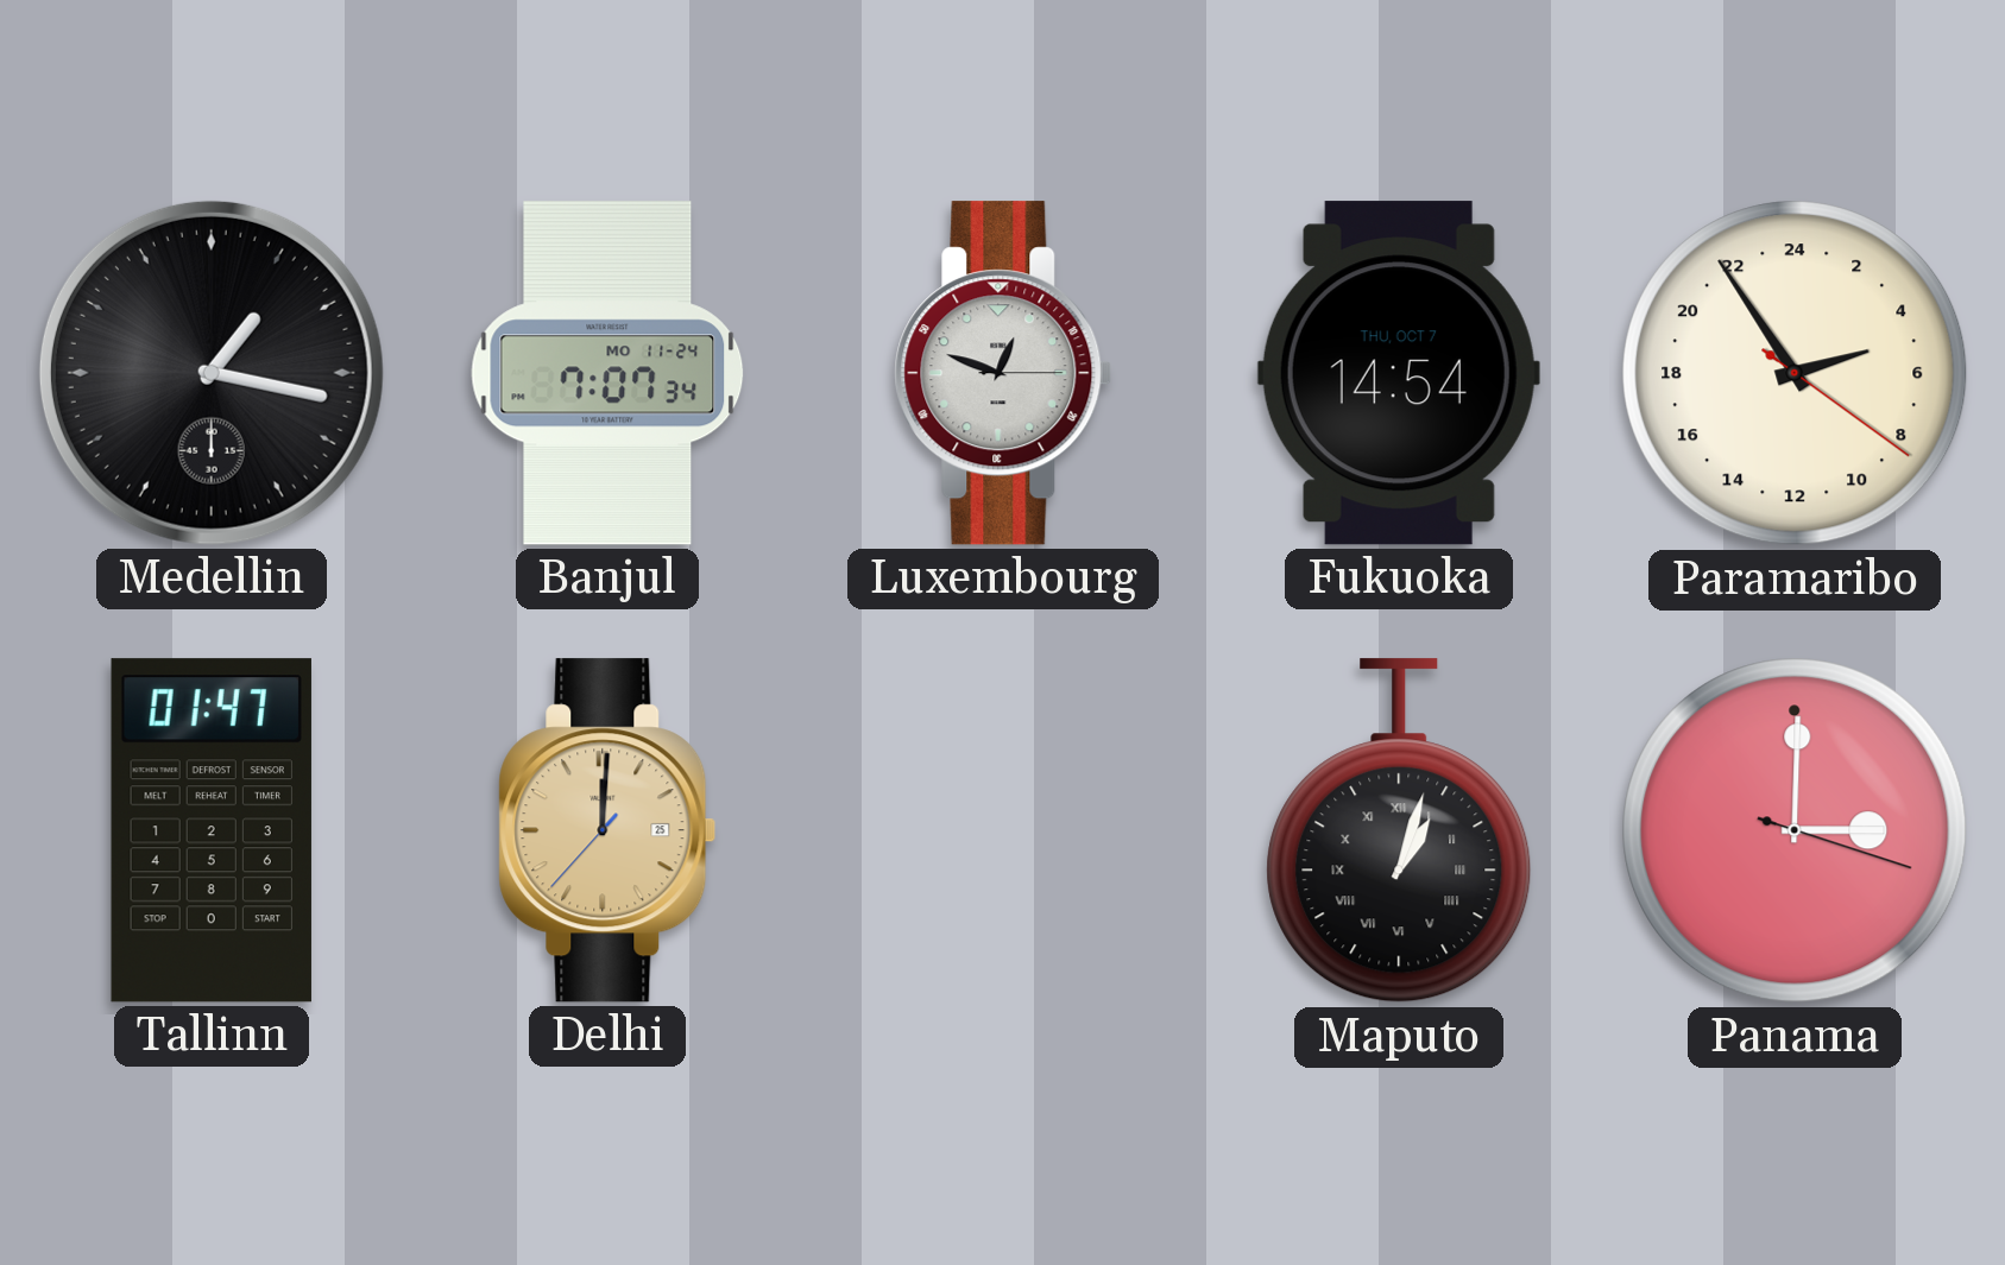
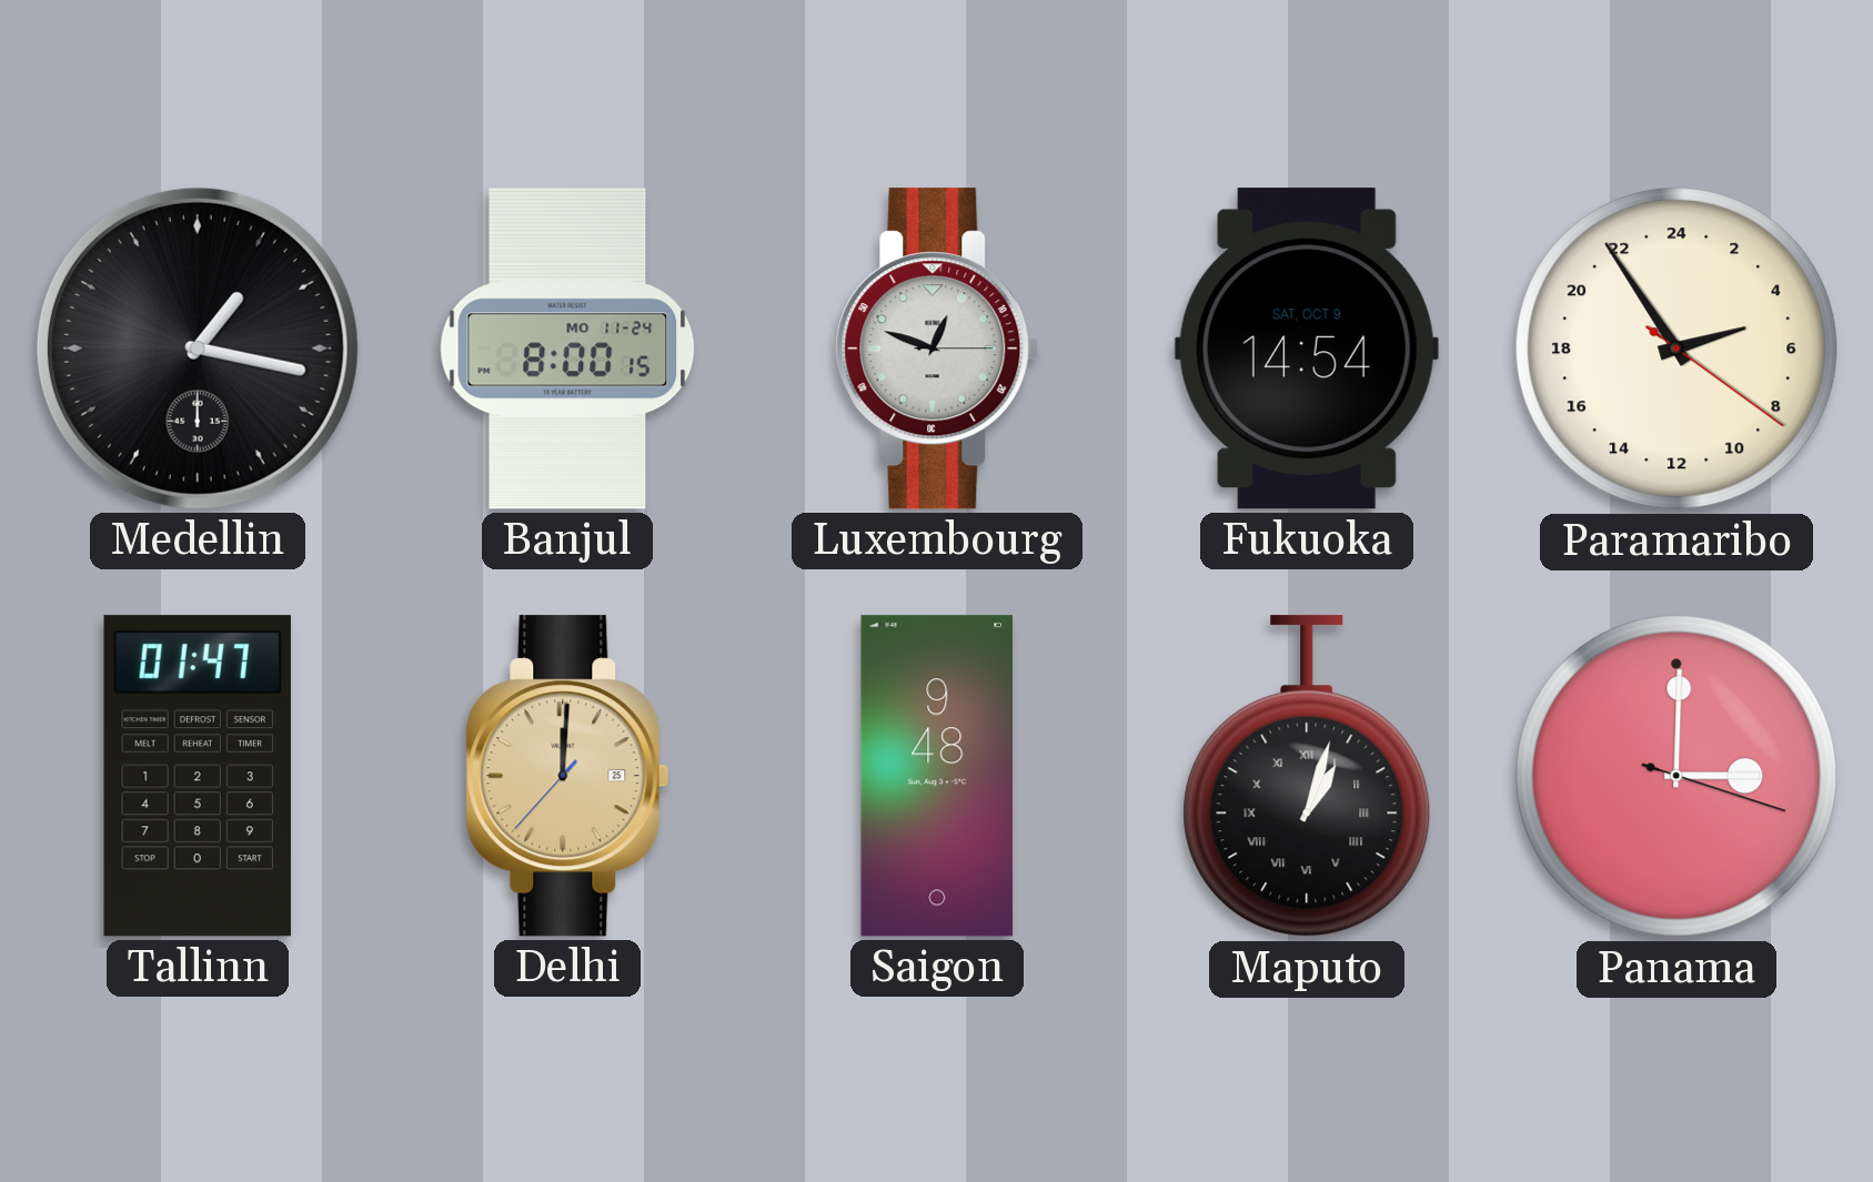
Banjul: 7:07 -> 8:00 (567, 348)
Fukuoka date: THU, OCT 7 -> SAT, OCT 9 (1307, 348)
Saigon: none -> 9:48 (937, 776)
